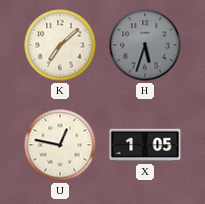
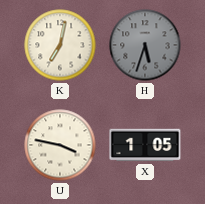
K: 7:08 -> 7:02 (60, 45)
U: 12:47 -> 3:47 (60, 145)
